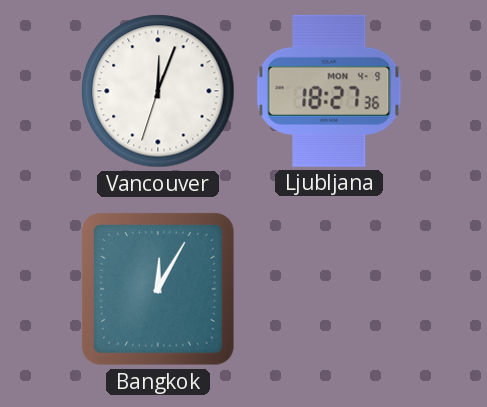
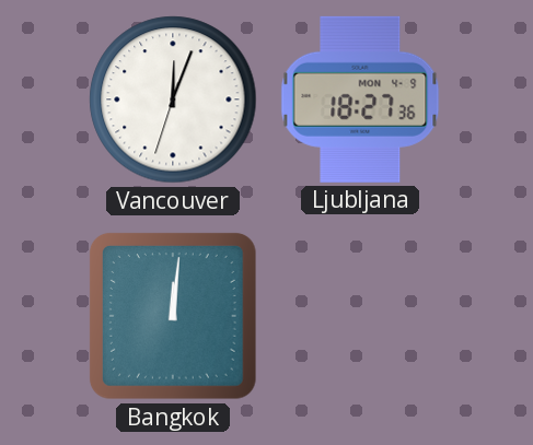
Bangkok: 12:05 -> 12:01 (173, 316)
